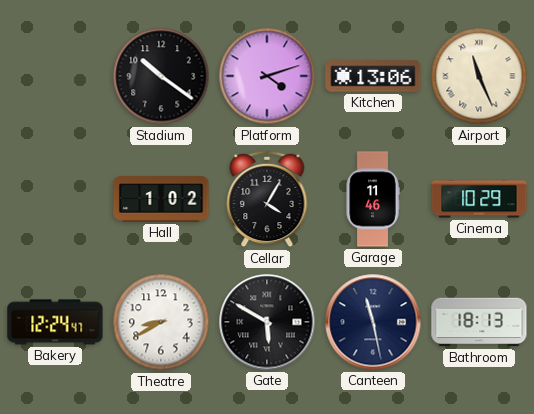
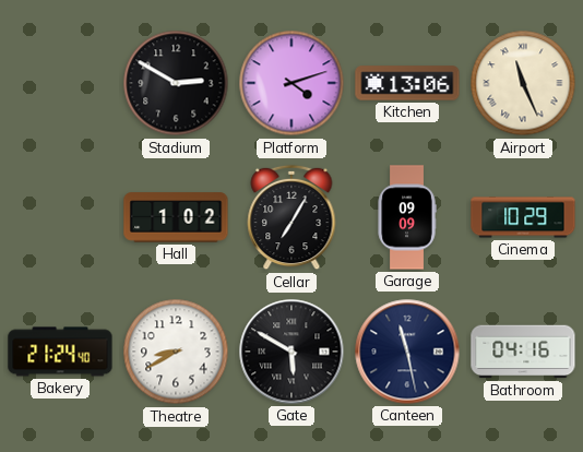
Stadium: 10:21 -> 2:50 (176, 83)
Cellar: 4:05 -> 7:05 (291, 217)
Garage: 11:46 -> 09:09 (407, 217)
Bakery: 12:24 -> 21:24 (60, 352)
Bathroom: 18:13 -> 04:16 (523, 352)
